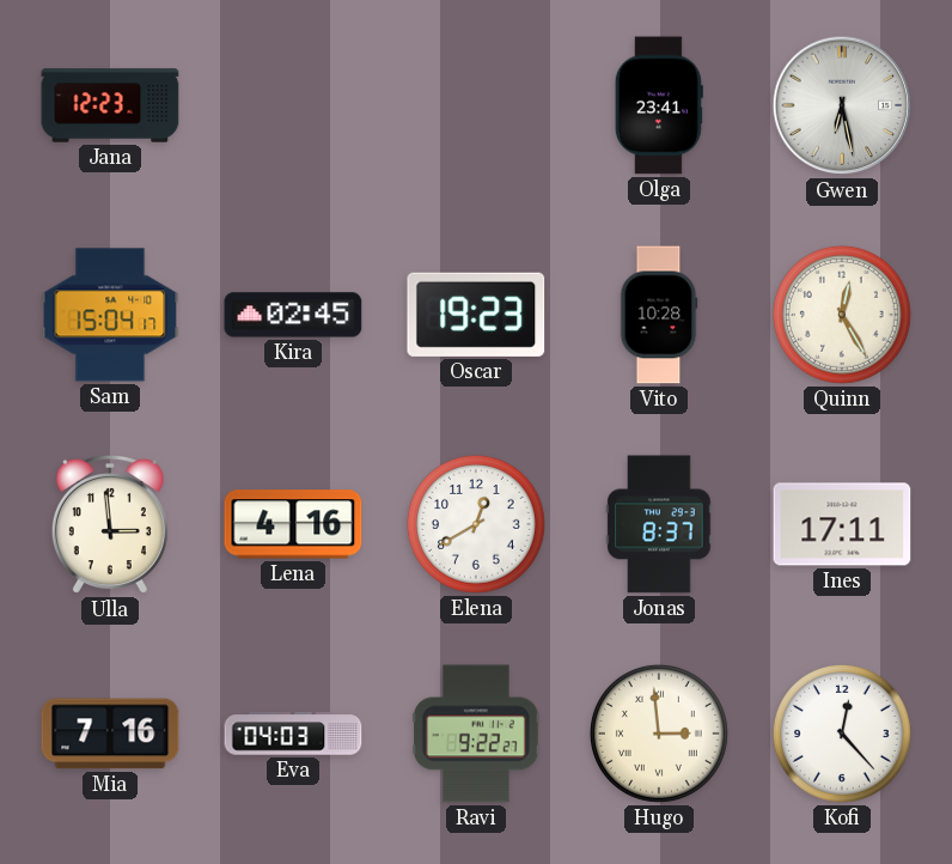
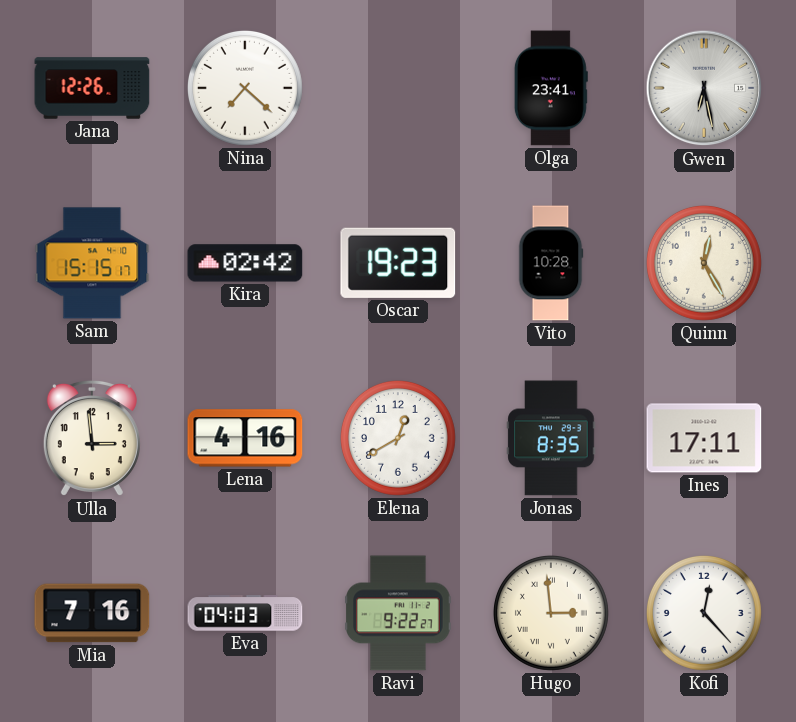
Jana: 12:23 -> 12:26 (92, 88)
Nina: none -> 7:22 (245, 88)
Sam: 15:04 -> 15:15 (92, 263)
Kira: 02:45 -> 02:42 (245, 263)
Jonas: 8:37 -> 8:35 (551, 438)
